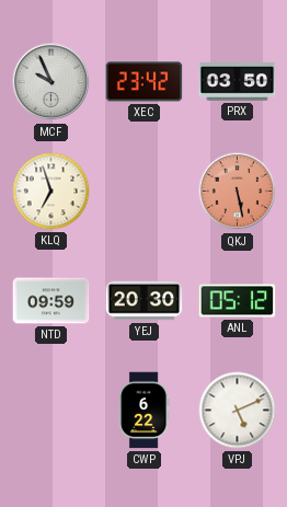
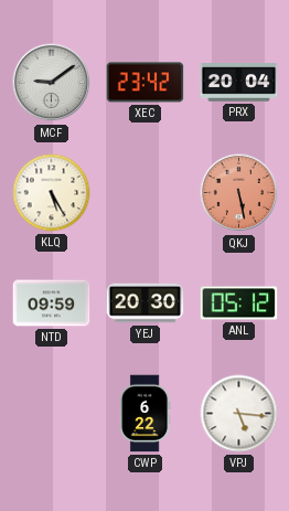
MCF: 9:56 -> 9:09 (52, 83)
PRX: 03:50 -> 20:04 (239, 83)
KLQ: 6:57 -> 5:25 (52, 193)
VPJ: 5:11 -> 5:16 (239, 414)
